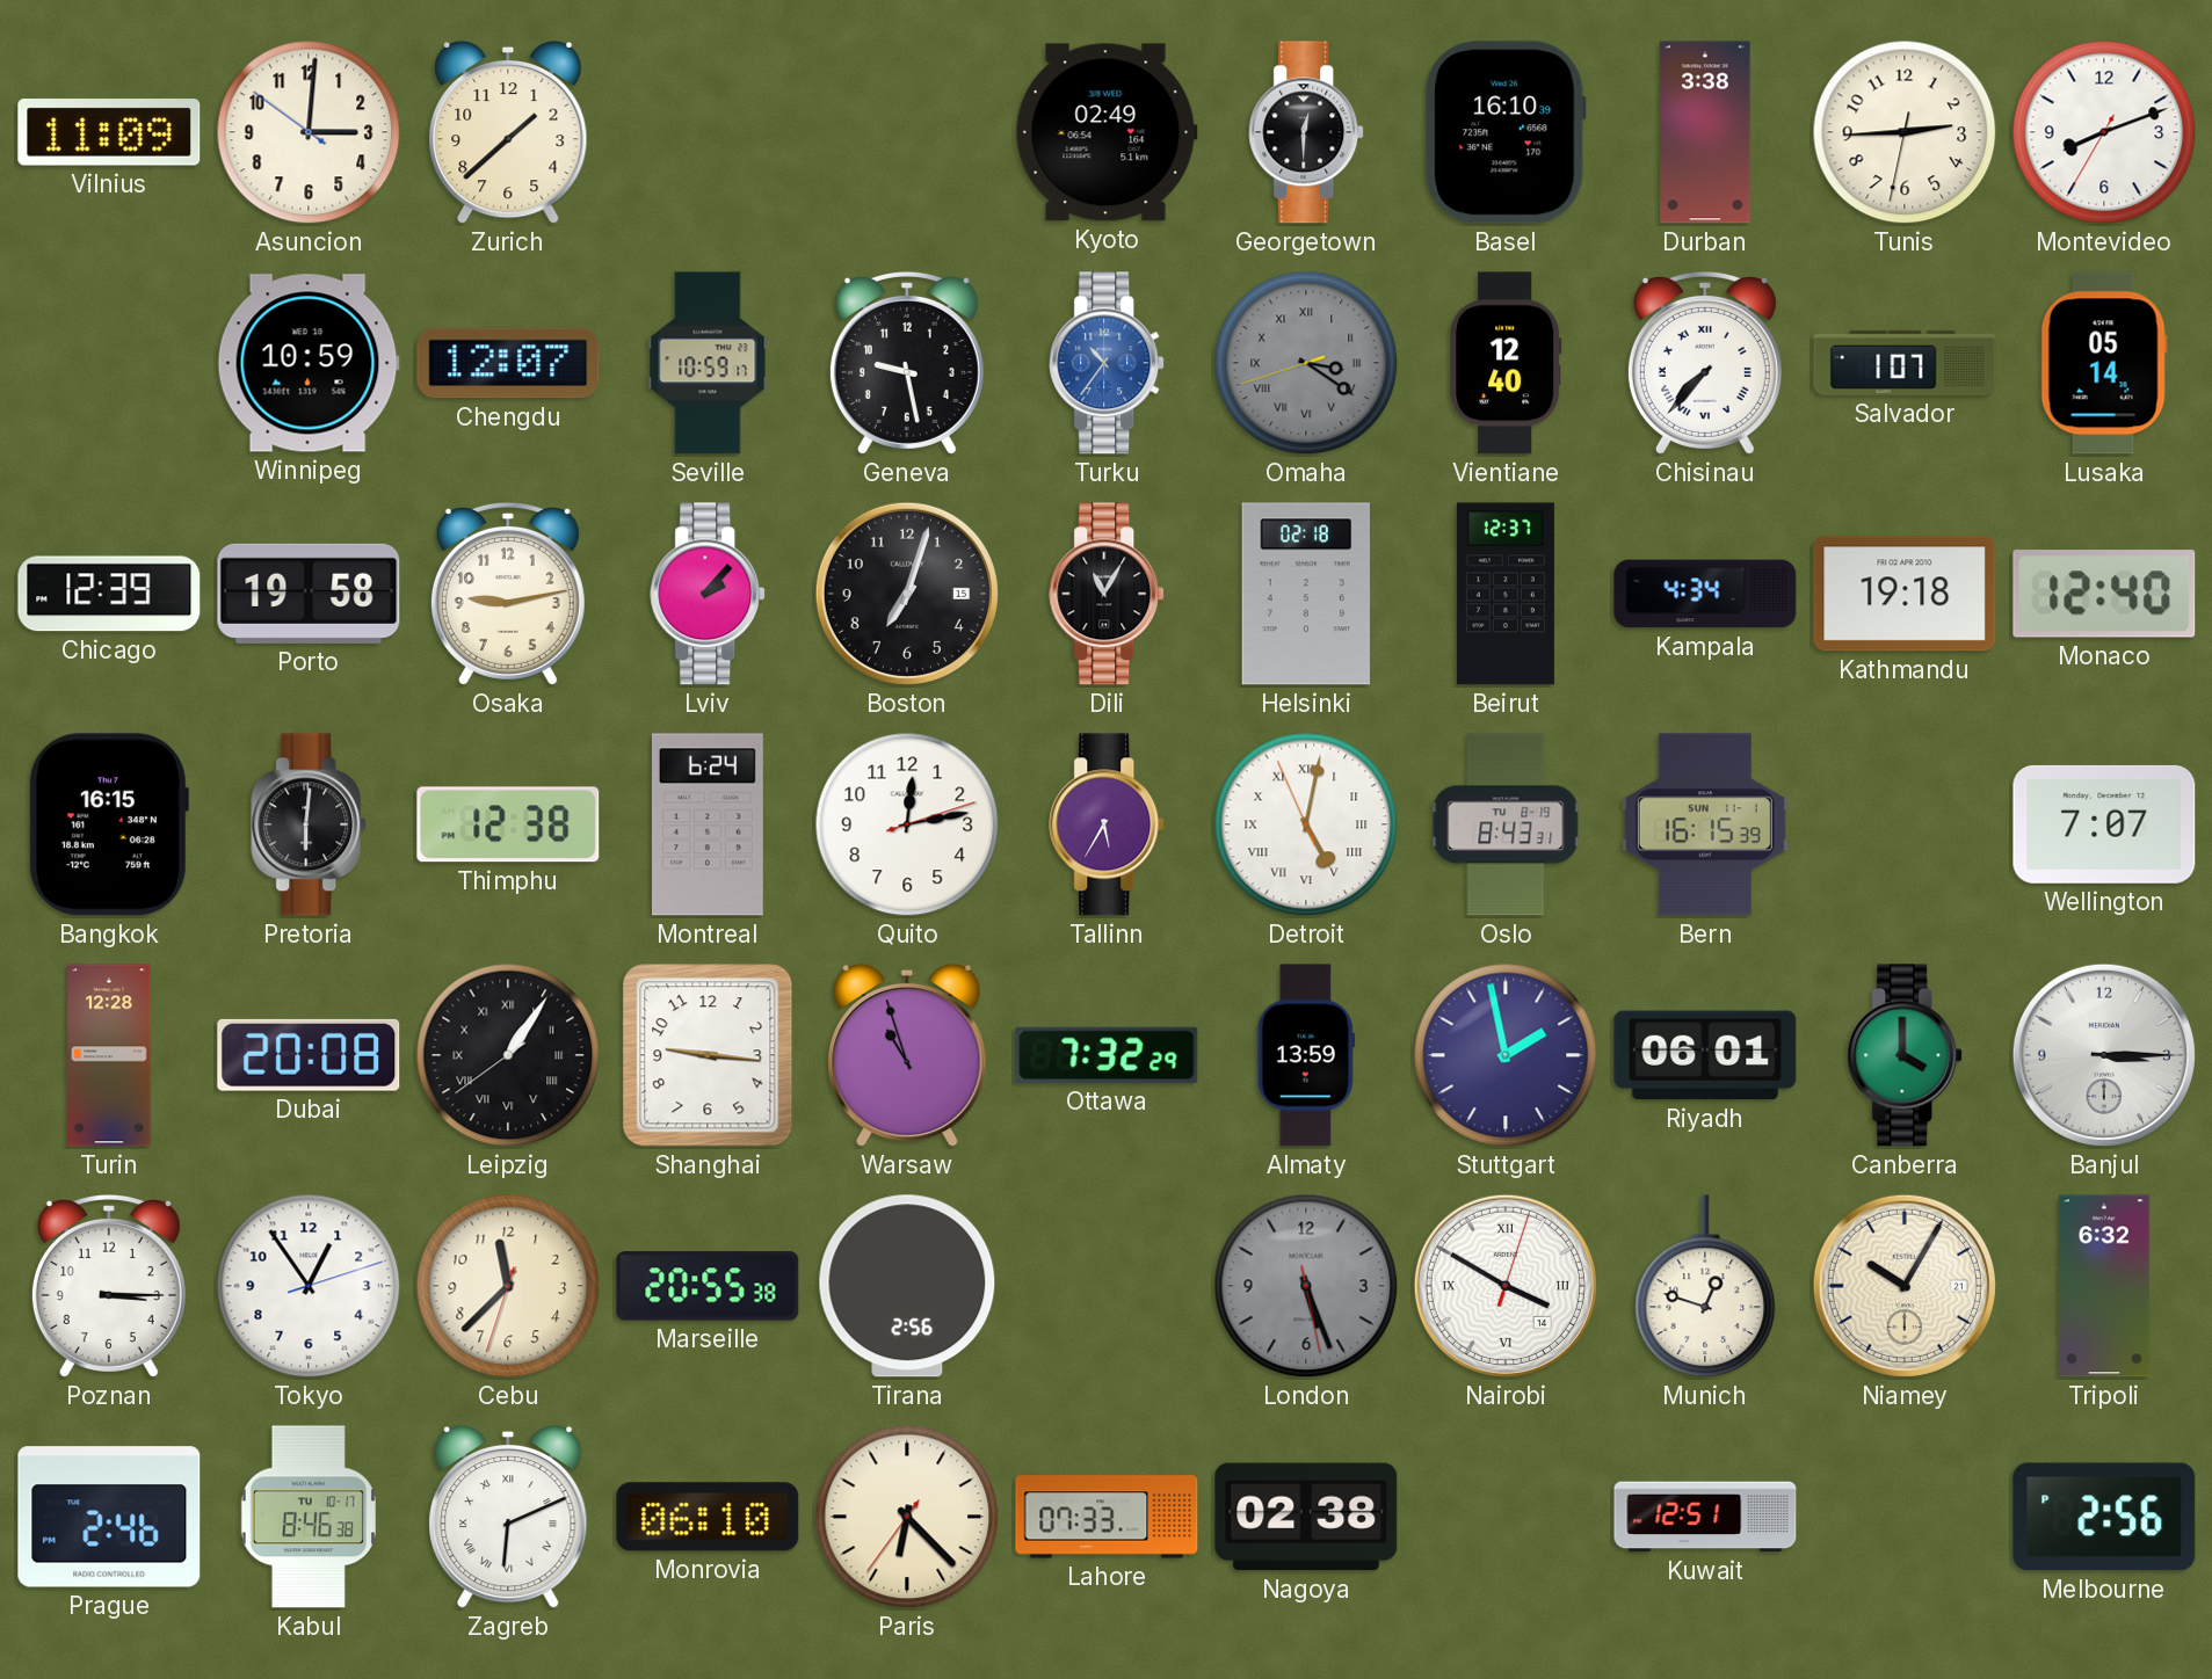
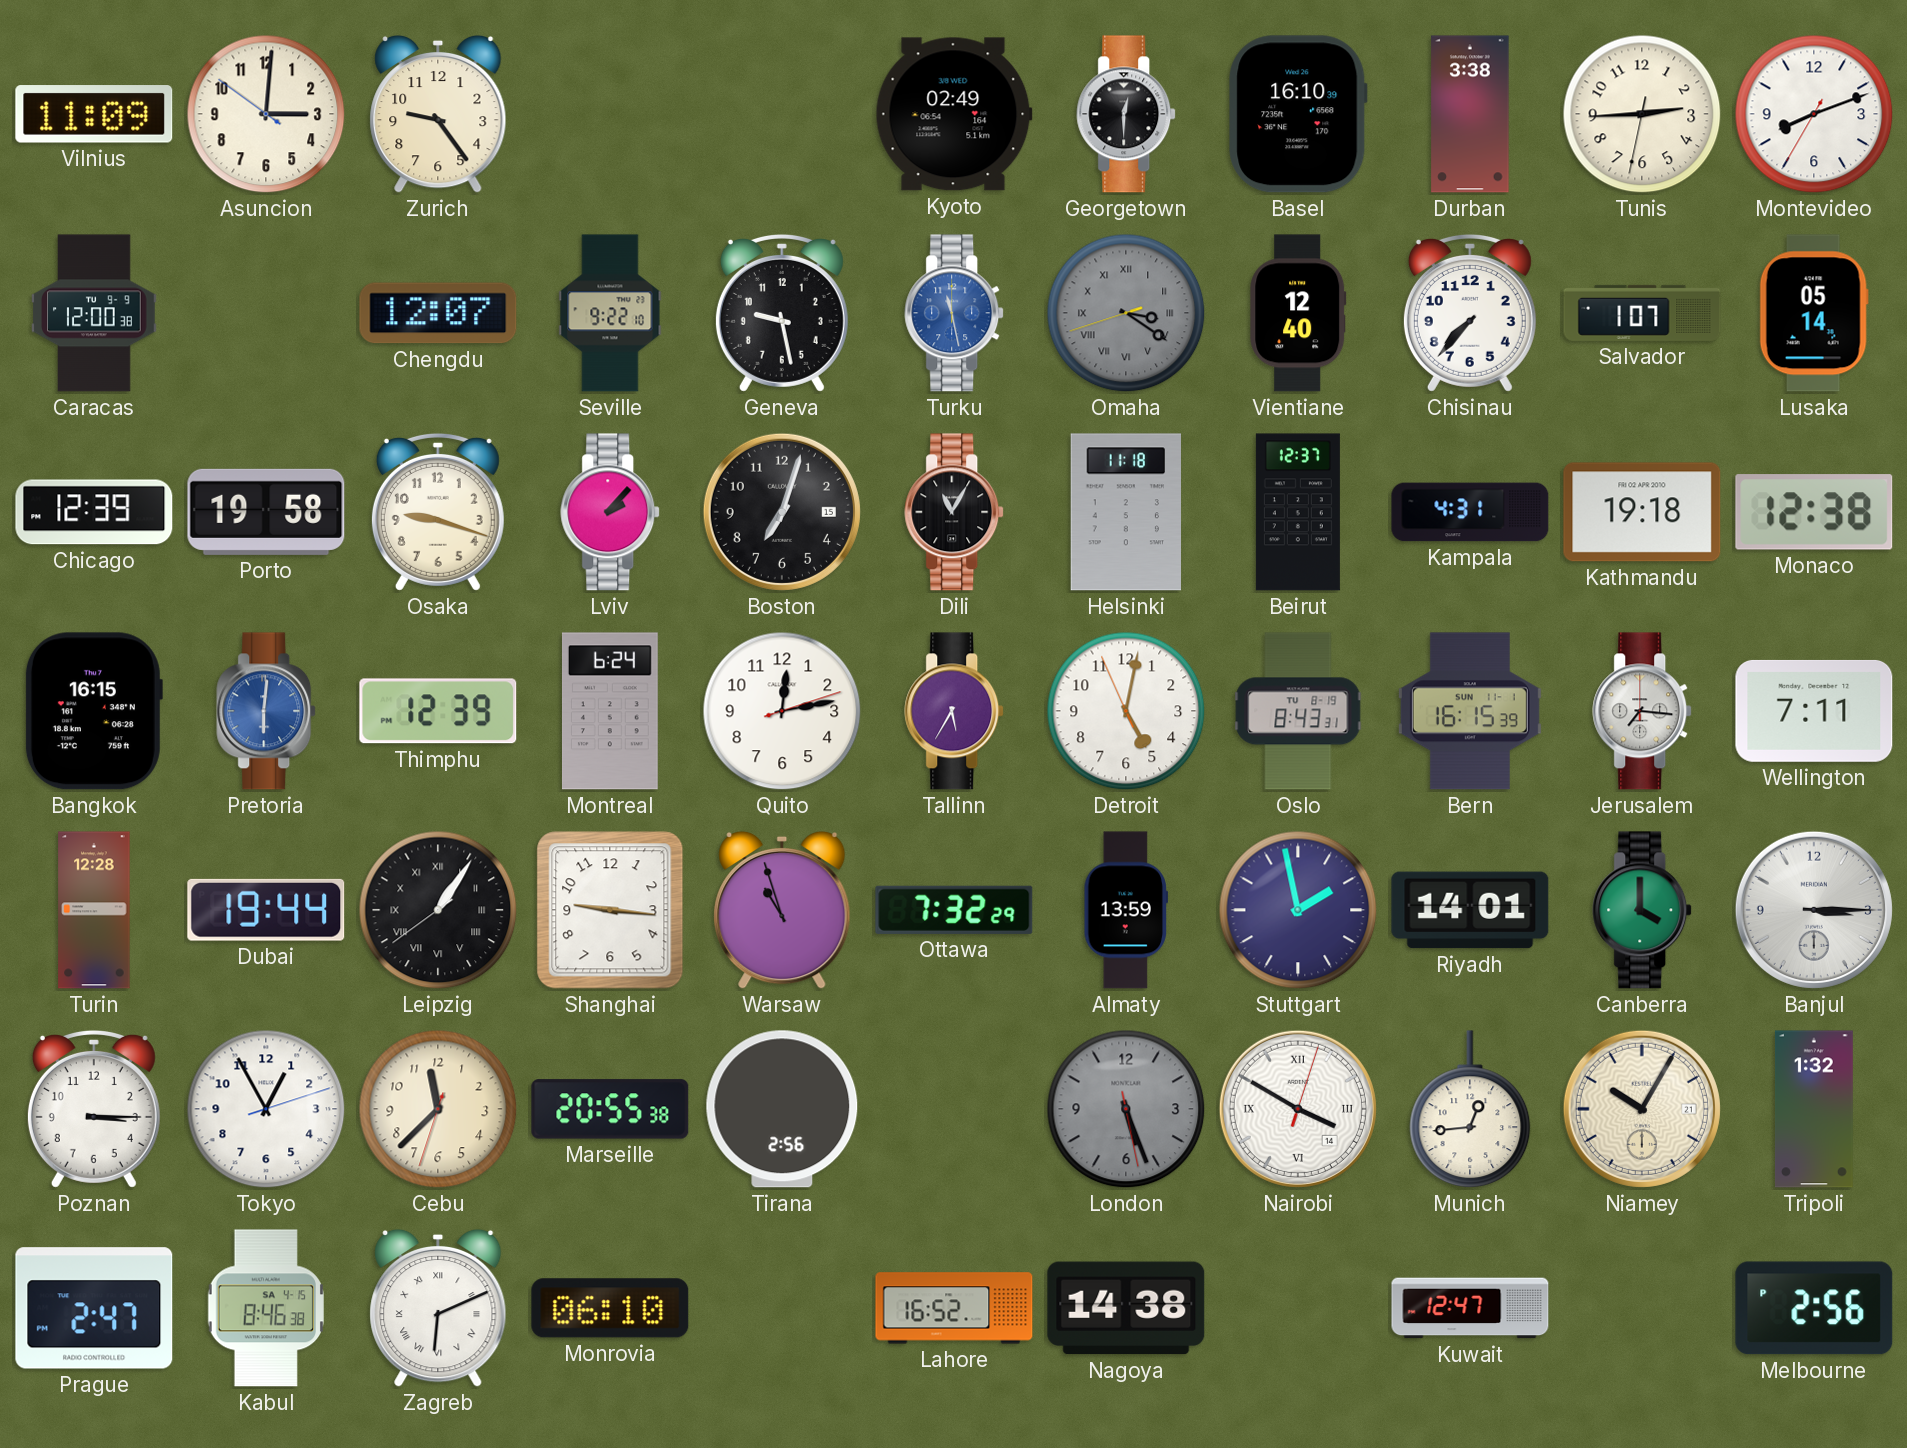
Zurich: 1:38 -> 9:24 (438, 114)
Caracas: none -> 12:00 (94, 313)
Winnipeg: 10:59 -> none (309, 363)
Seville: 10:59 -> 9:22 (610, 313)
Turku: 10:36 -> 11:28 (955, 313)
Chisinau numerals: Roman -> Arabic (1470, 313)
Osaka: 9:13 -> 9:18 (438, 512)
Helsinki: 02:18 -> 11:18 (1125, 512)
Kampala: 4:34 -> 4:31 (1470, 512)
Monaco: 12:40 -> 12:38 (1814, 512)
Pretoria dial: black -> blue (267, 711)
Thimphu: 12:38 -> 12:39 (438, 711)
Detroit numerals: Roman -> Arabic (1126, 711)
Jerusalem: none -> 7:16 (1643, 711)
Wellington: 7:07 -> 7:11 (1814, 711)
Dubai: 20:08 -> 19:44 (266, 910)
Riyadh: 06:01 -> 14:01 (1470, 910)
Tokyo: 12:54 -> 12:55 (266, 1109)
Munich: 12:48 -> 12:44 (1470, 1110)
Tripoli: 6:32 -> 1:32 (1814, 1109)
Prague: 2:46 -> 2:47 (94, 1308)
Kabul date: TU 10-17 -> SA 4-15 (266, 1308)
Paris: 6:22 -> none (907, 1517)
Lahore: 07:33 -> 16:52 (954, 1308)
Nagoya: 02:38 -> 14:38 (1126, 1308)
Kuwait: 12:51 -> 12:47 (1470, 1308)
